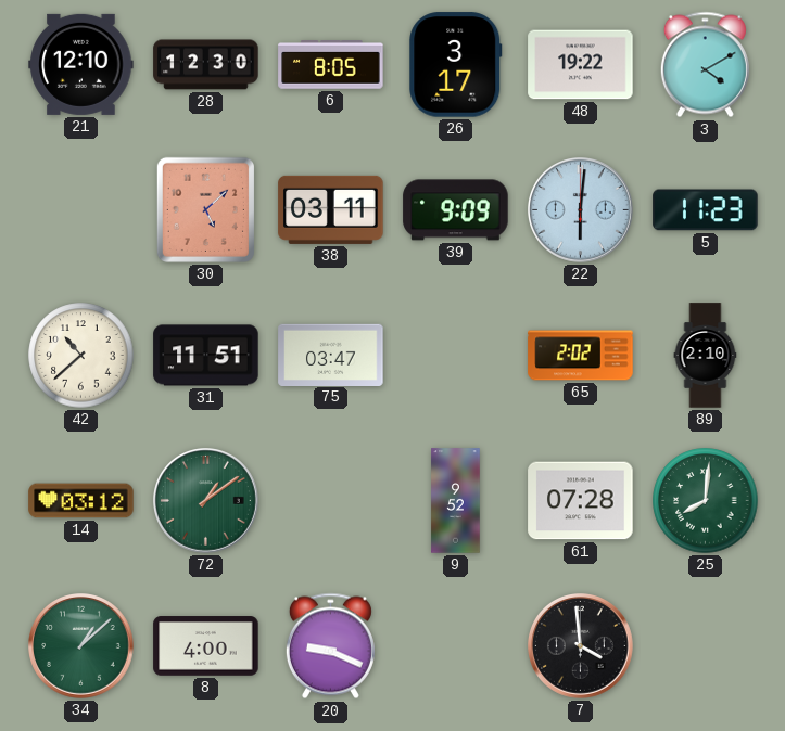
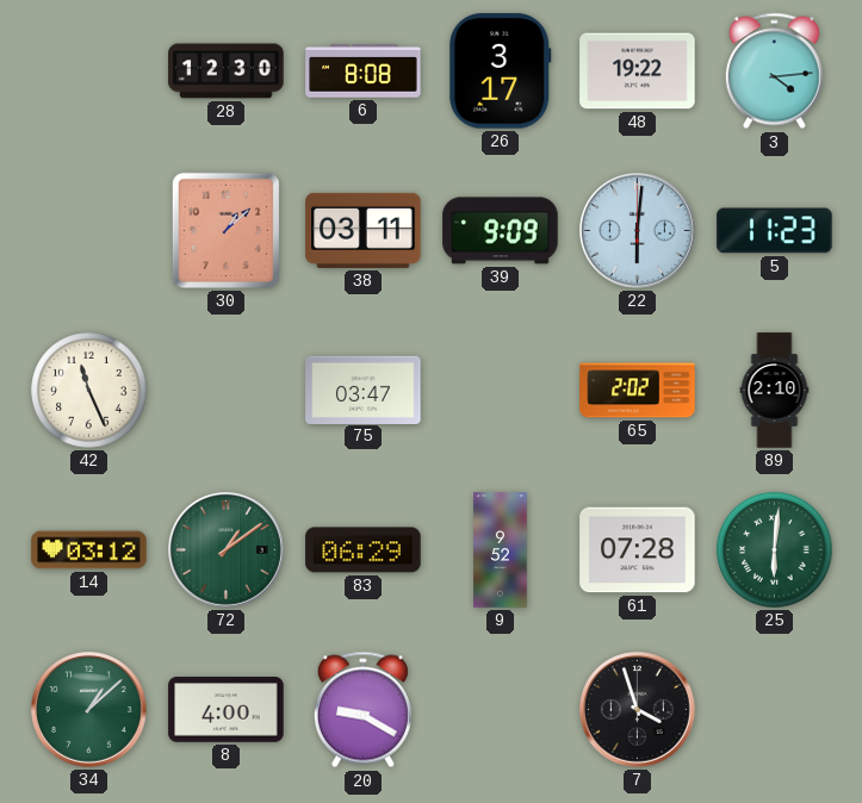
21: 12:10 -> none (81, 64)
6: 8:05 -> 8:08 (364, 71)
3: 4:10 -> 4:14 (774, 71)
30: 5:08 -> 1:08 (225, 230)
42: 10:38 -> 11:26 (89, 391)
31: 11:51 -> none (206, 356)
83: none -> 06:29 (364, 550)
25: 8:01 -> 6:01 (775, 550)
20: 9:19 -> 9:20 (362, 710)
7: 3:59 -> 3:57 (638, 710)
